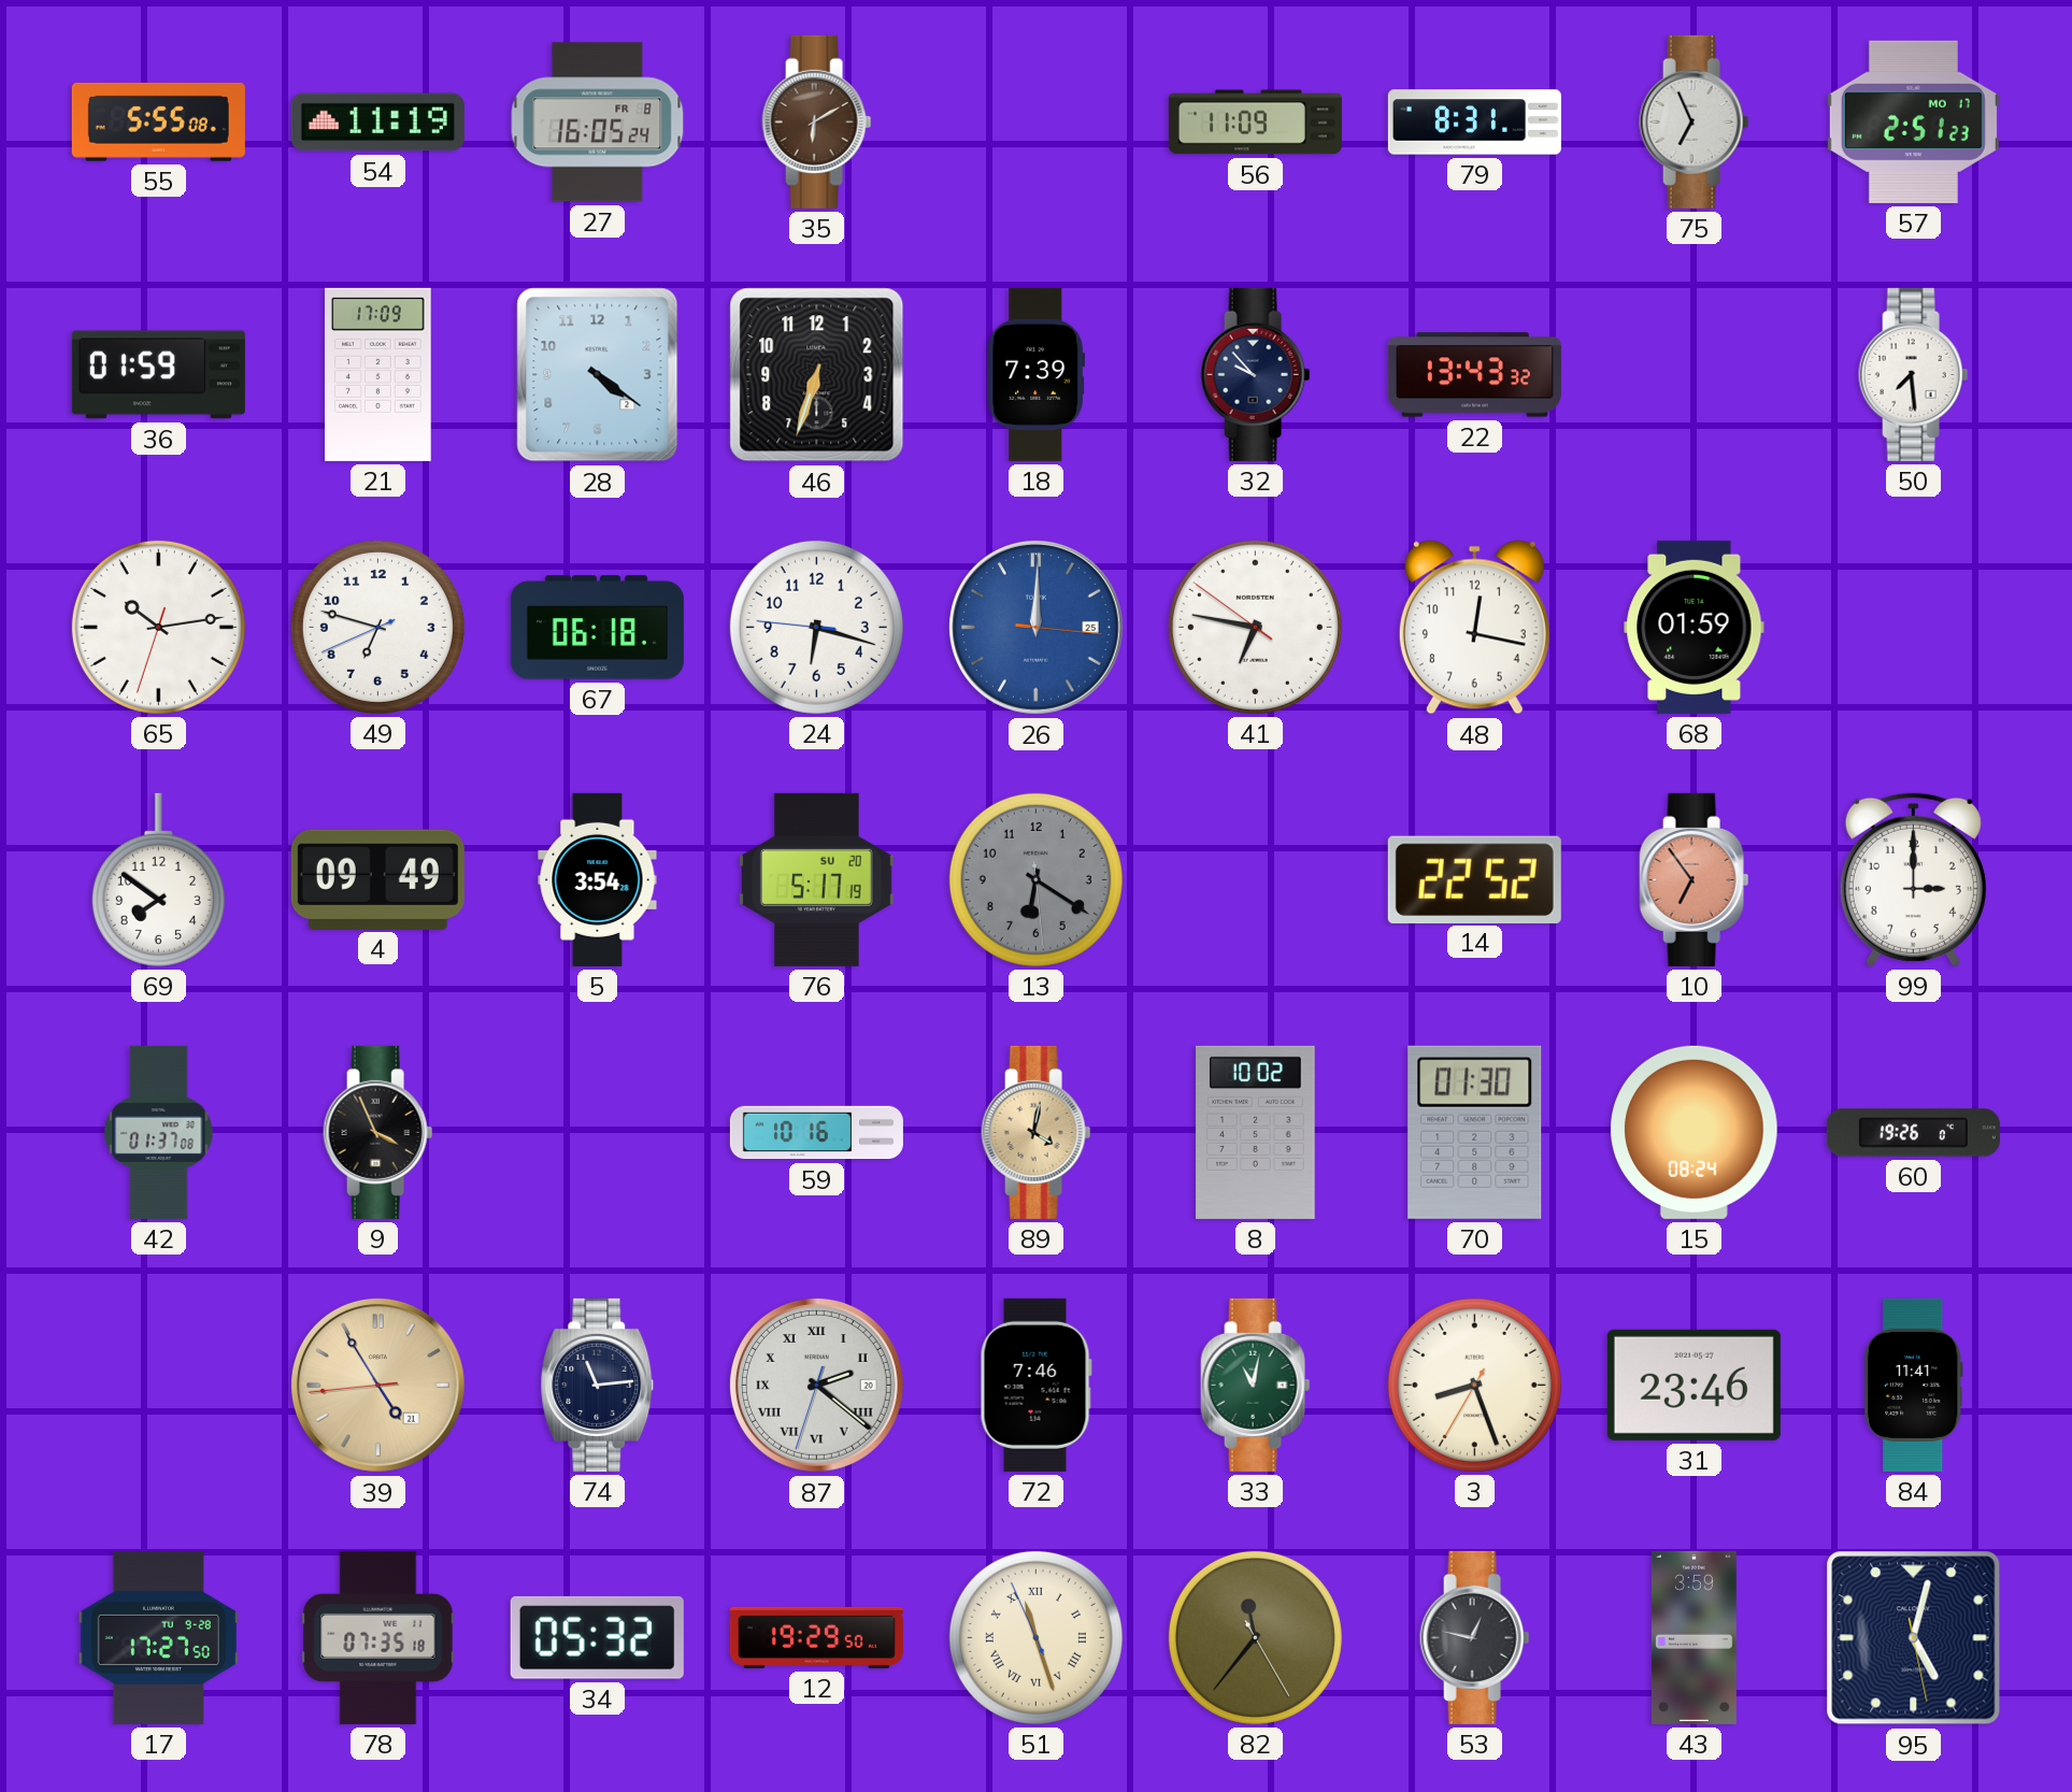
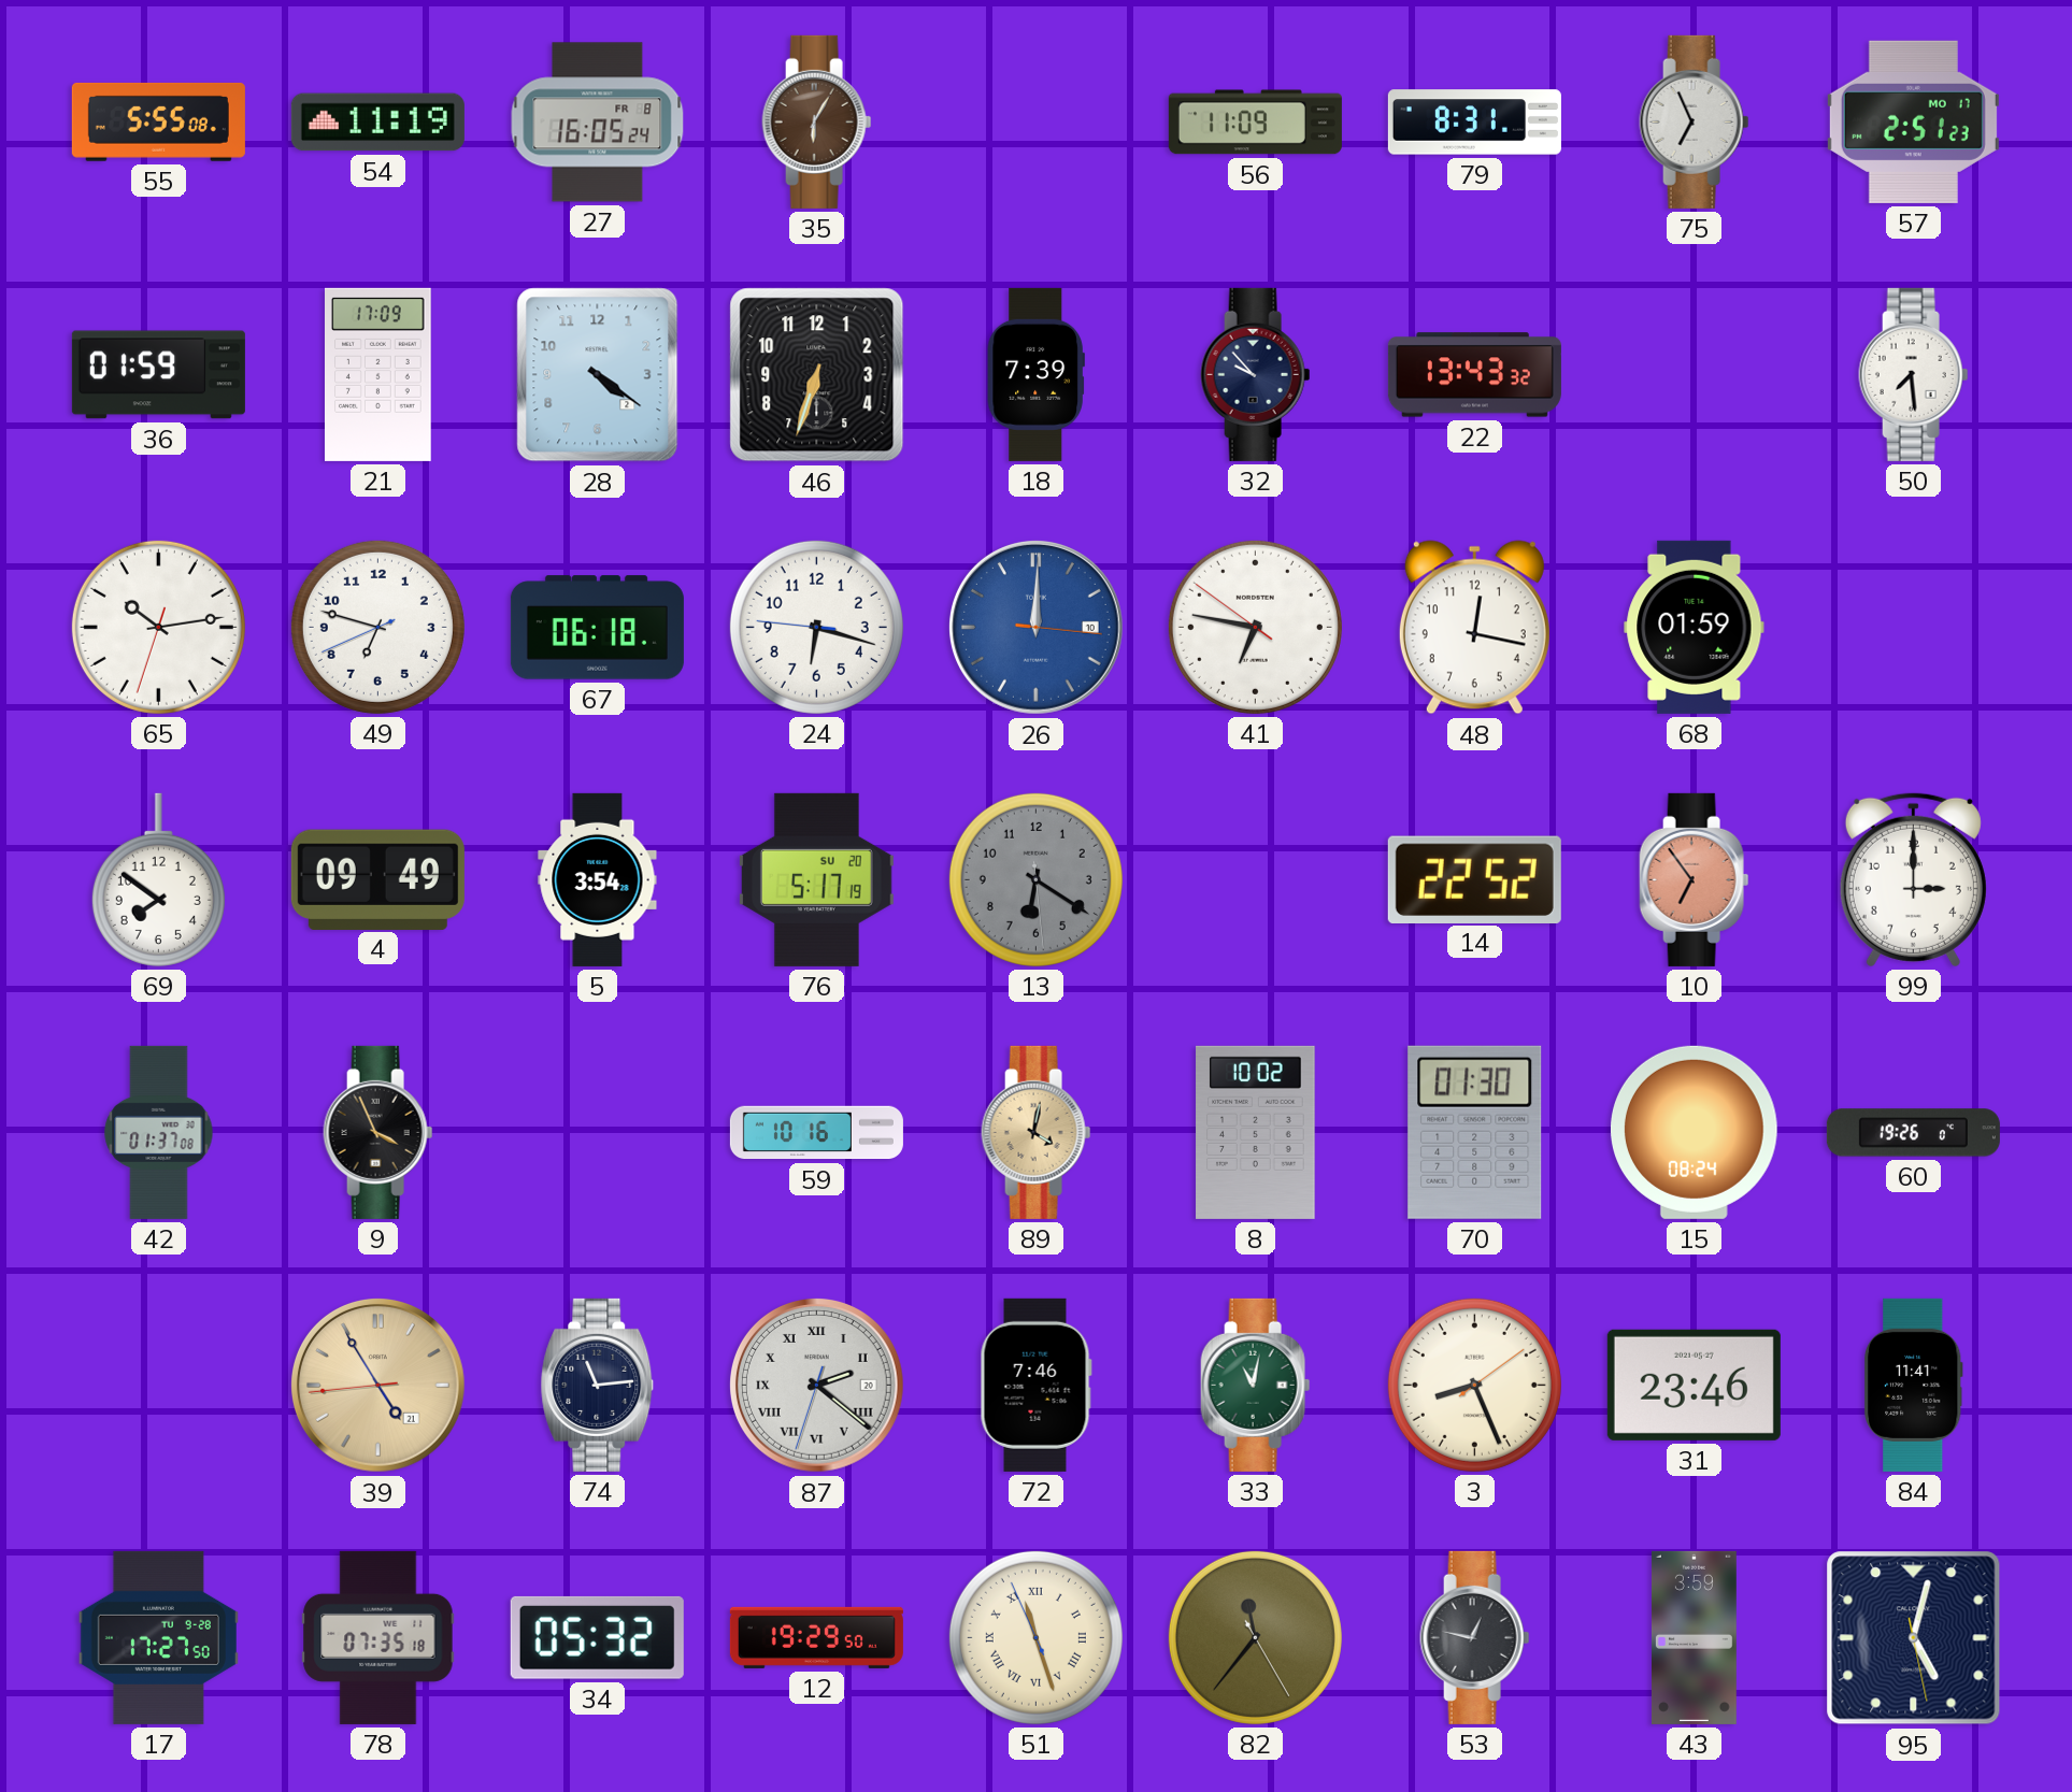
35: 6:10 -> 6:05 (817, 121)
26 date: 25 -> 10 (1035, 627)
3: 8:26:35 -> 8:26:09 (1474, 1385)
